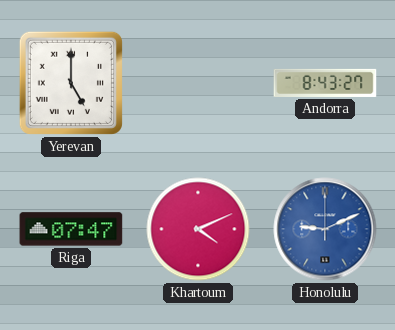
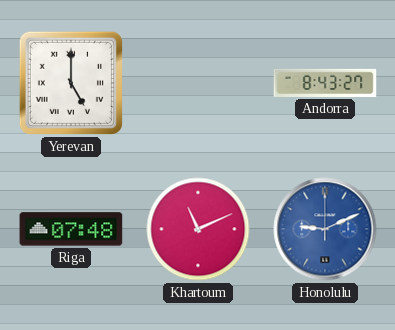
Riga: 07:47 -> 07:48 (71, 229)
Khartoum: 4:11 -> 11:11 (198, 229)
